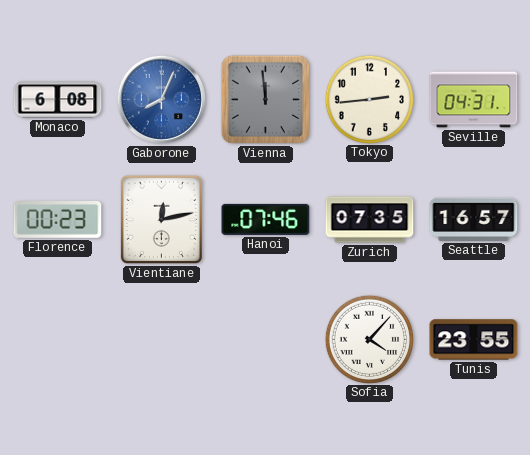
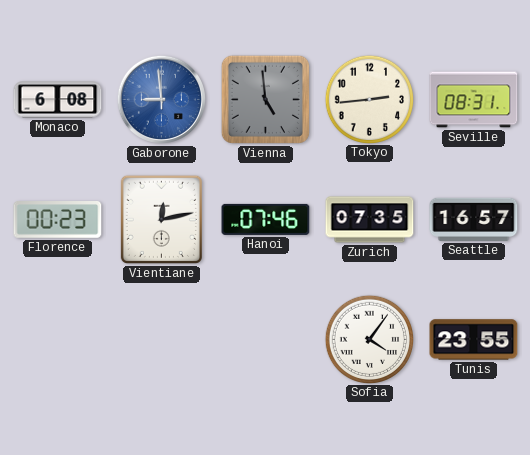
Gaborone: 8:04 -> 8:59 (161, 99)
Vienna: 11:59 -> 4:59 (265, 99)
Seville: 04:31 -> 08:31 (474, 100)
Sofia: 4:07 -> 4:06 (369, 339)
